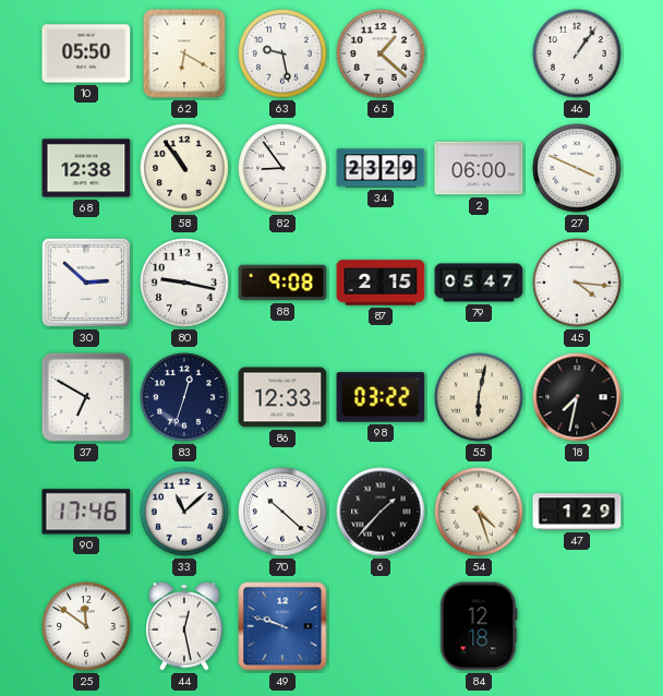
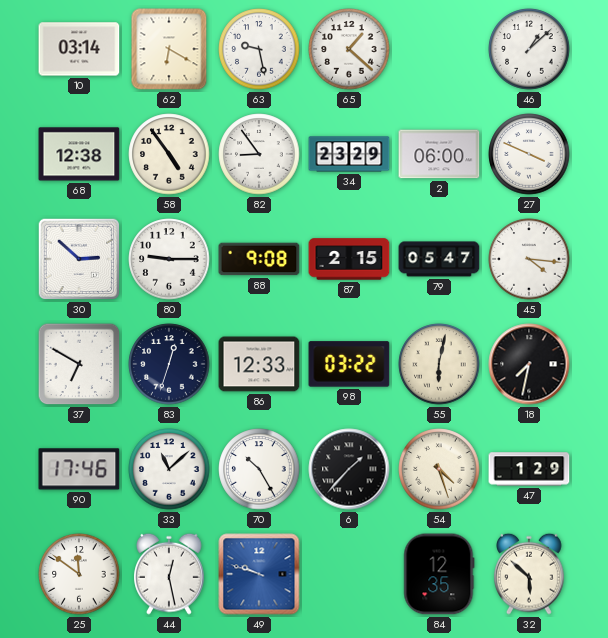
10: 05:50 -> 03:14 (79, 49)
46: 1:06 -> 1:08 (529, 49)
58: 10:54 -> 4:54 (169, 154)
80: 9:17 -> 9:15 (169, 259)
70: 10:22 -> 10:25 (259, 469)
84: 12:18 -> 12:35 (439, 574)
32: none -> 5:52 (529, 574)
